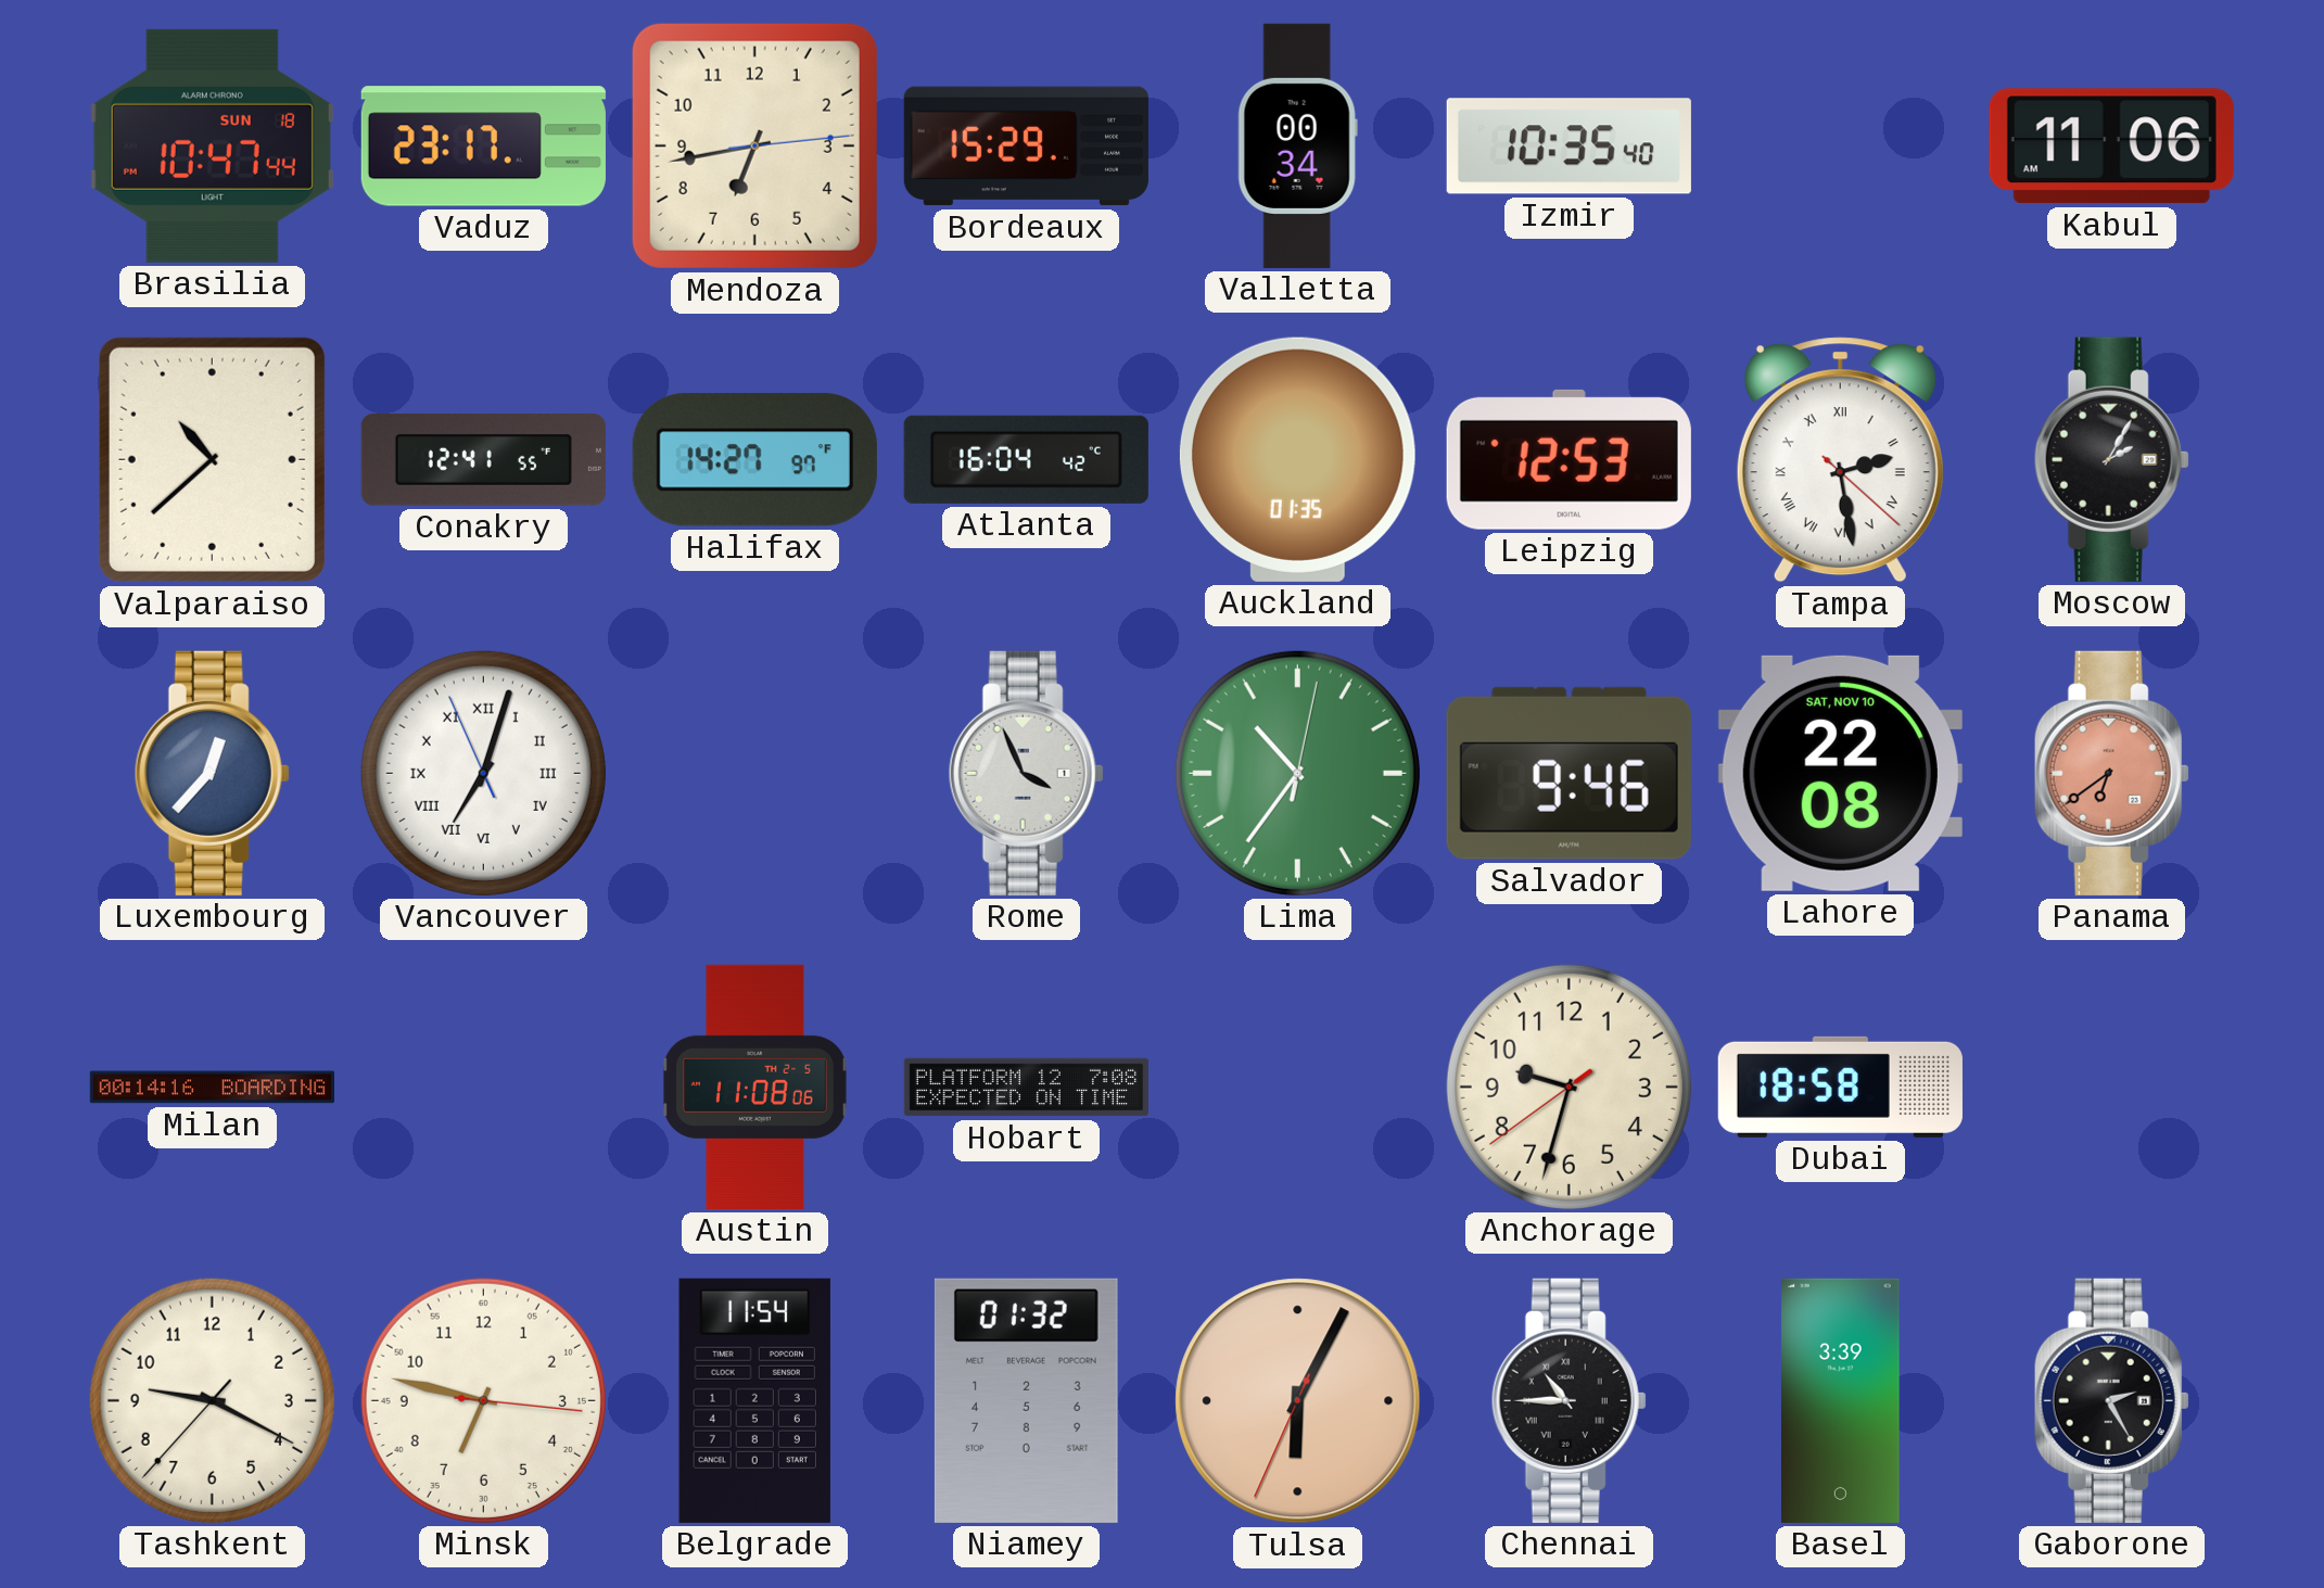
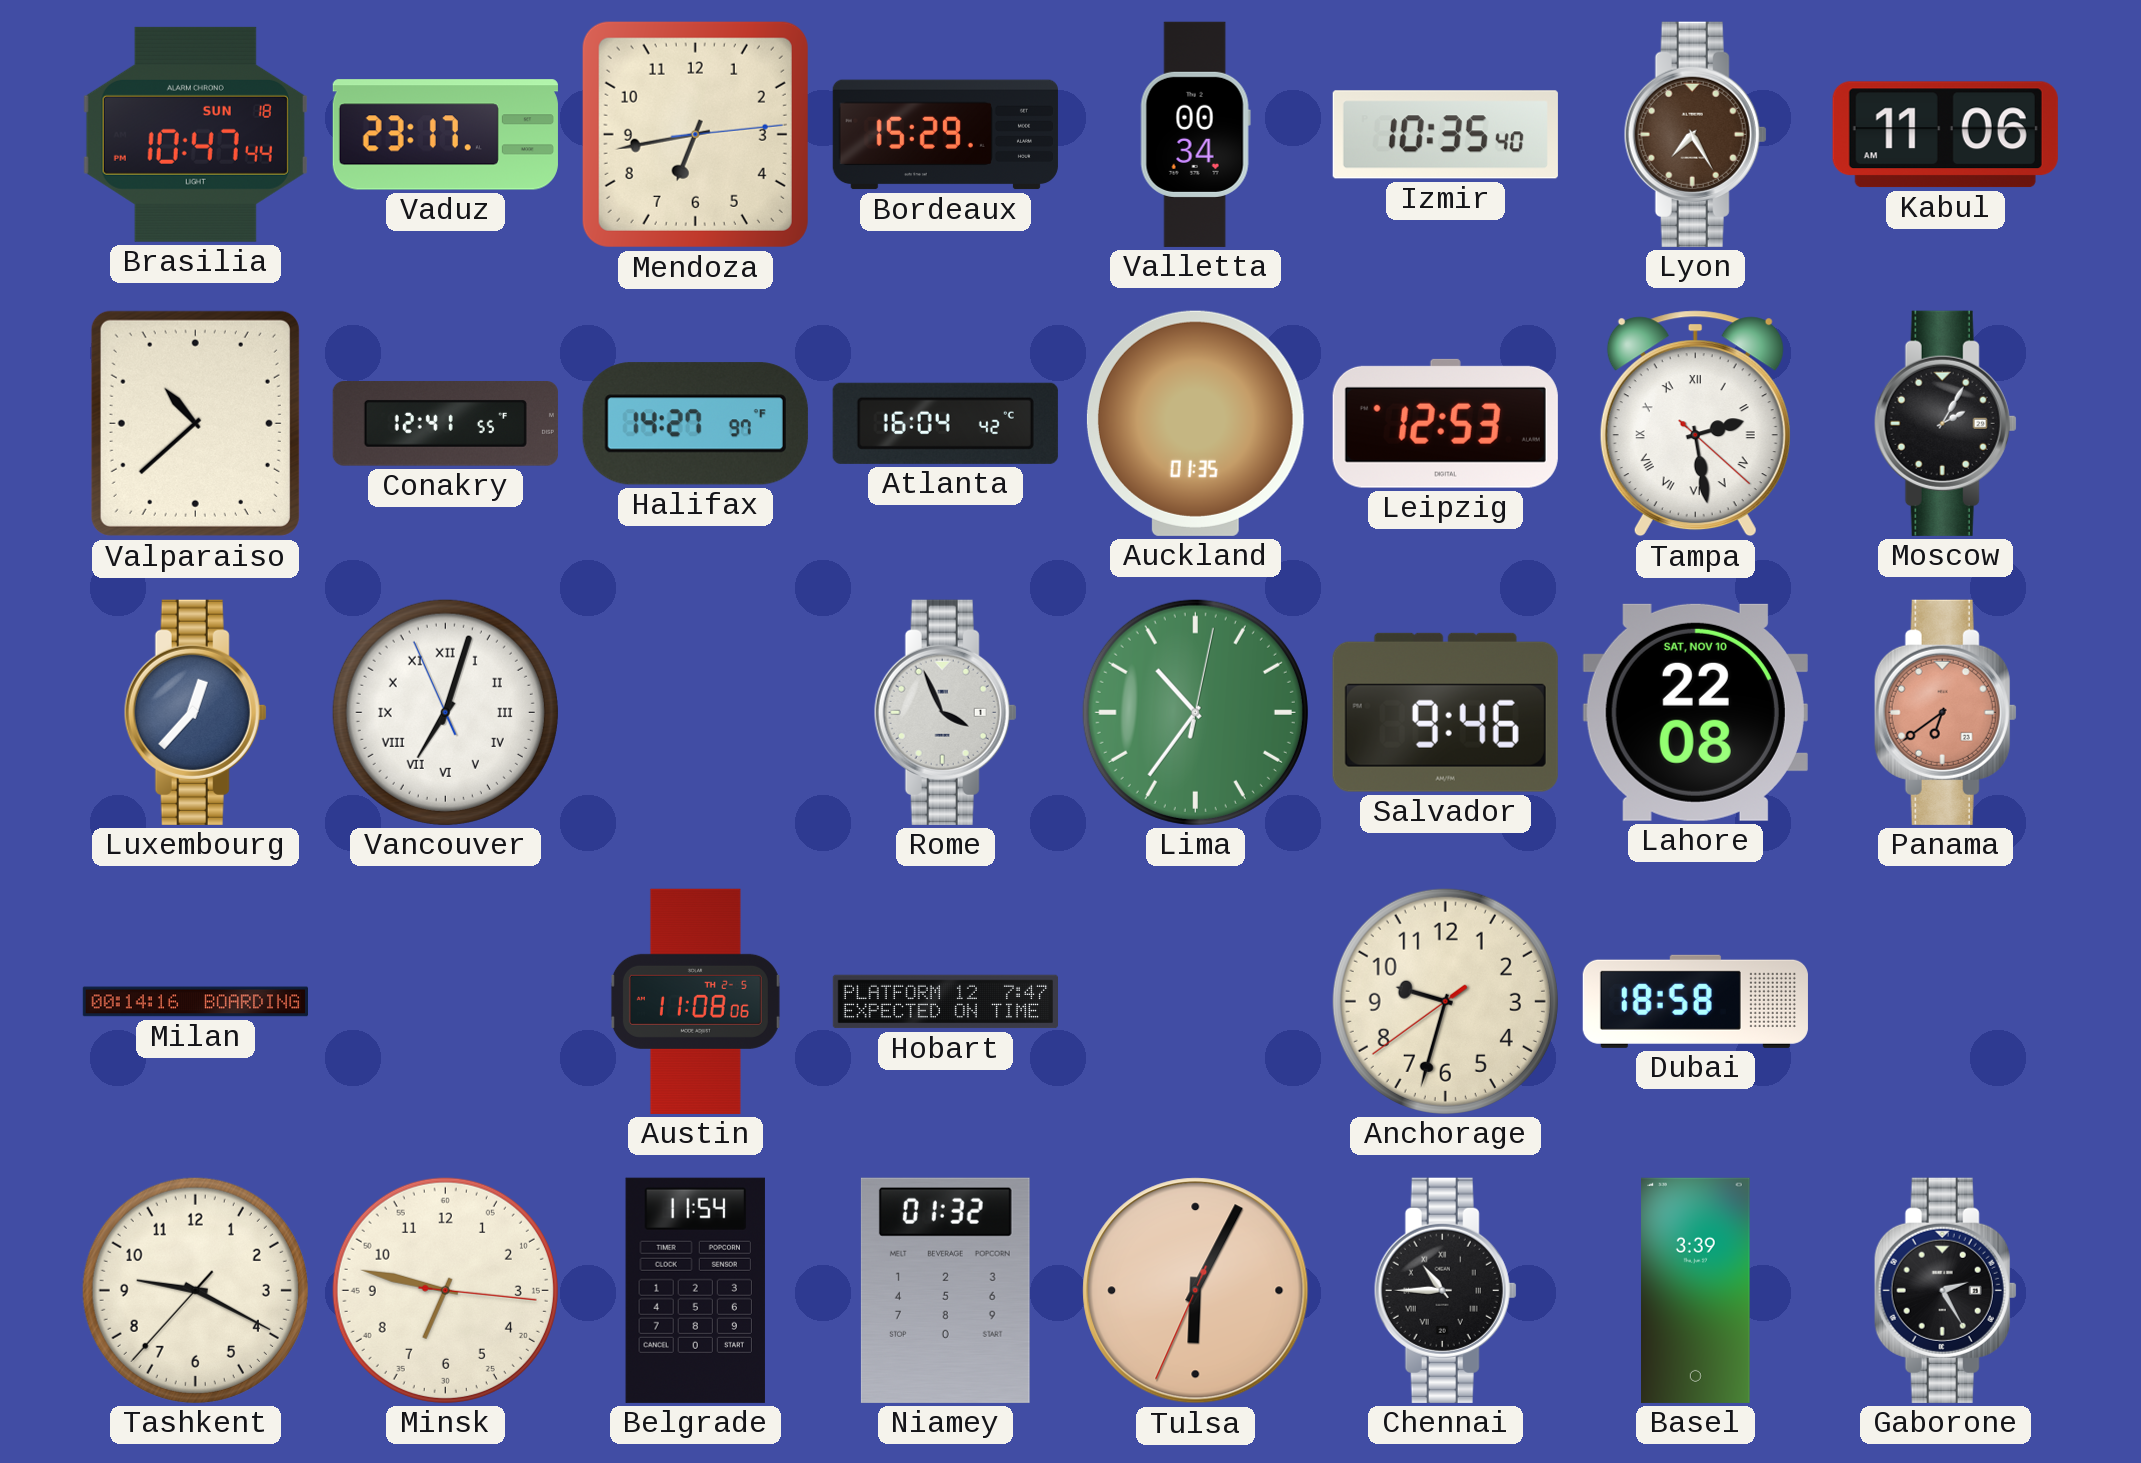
Lyon: none -> 7:25 (1695, 134)
Hobart: 7:08 -> 7:47 (945, 1002)
